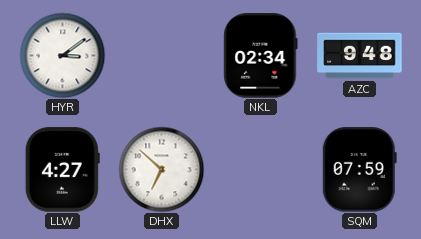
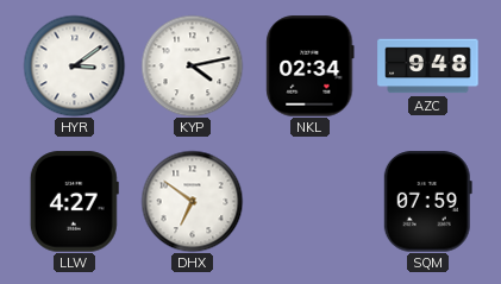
KYP: none -> 4:13 (192, 65)
DHX: 6:52 -> 6:51 (192, 201)
